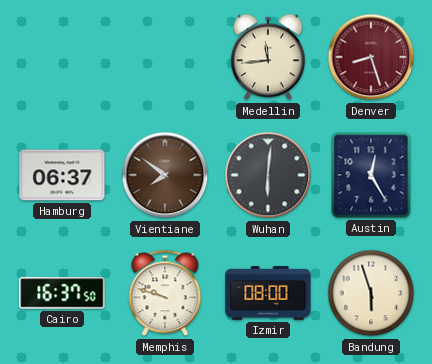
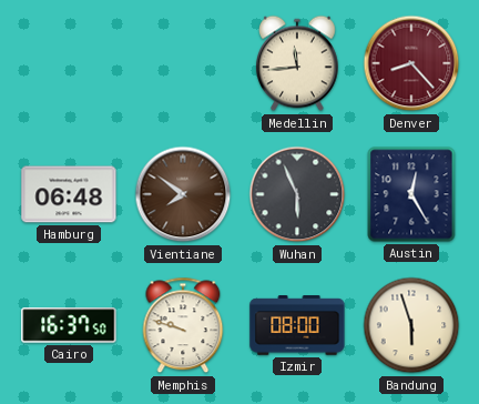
Denver: 8:27 -> 8:23 (411, 63)
Hamburg: 06:37 -> 06:48 (69, 194)
Wuhan: 6:01 -> 5:56 (297, 194)
